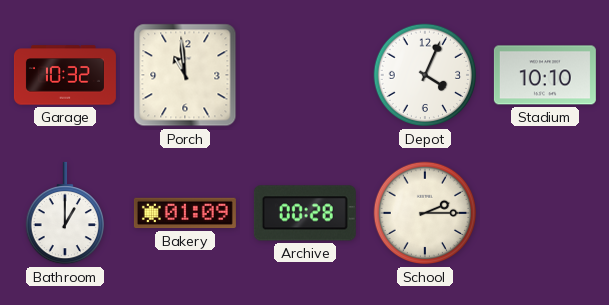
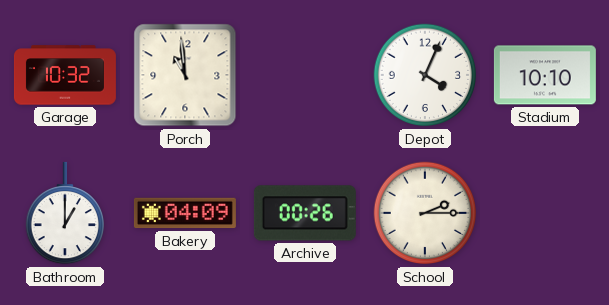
Bakery: 01:09 -> 04:09 (185, 213)
Archive: 00:28 -> 00:26 (305, 213)
